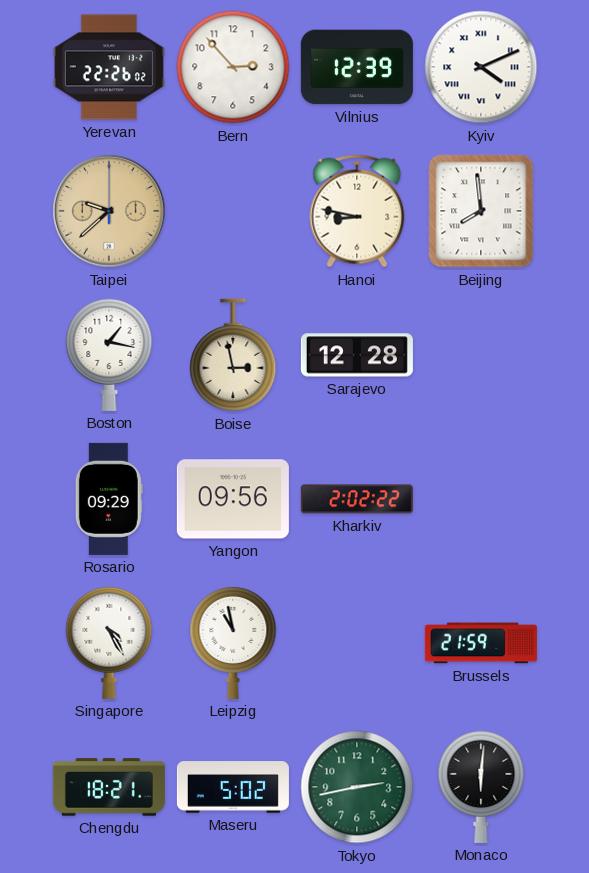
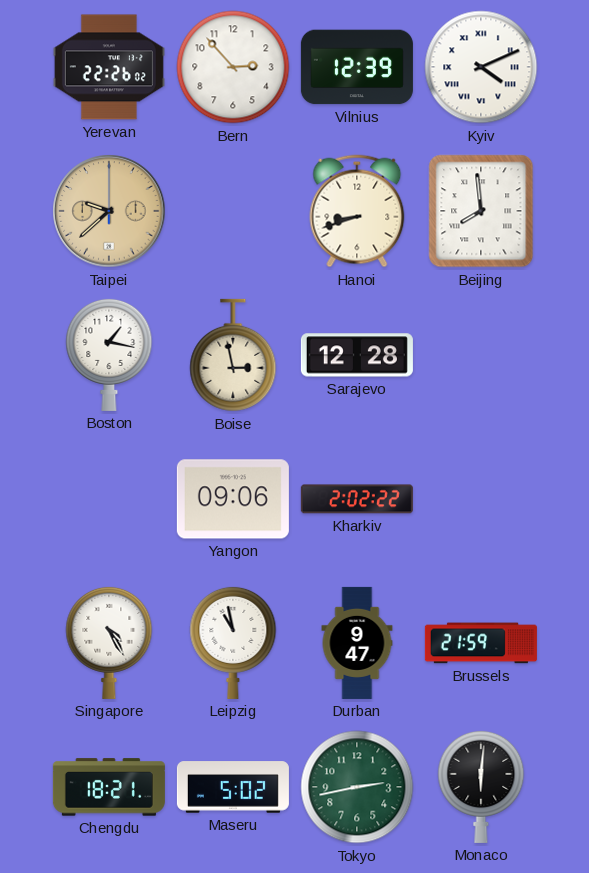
Hanoi: 8:47 -> 8:42 (357, 211)
Rosario: 09:29 -> none (109, 499)
Yangon: 09:56 -> 09:06 (233, 499)
Durban: none -> 9:47 (357, 643)
